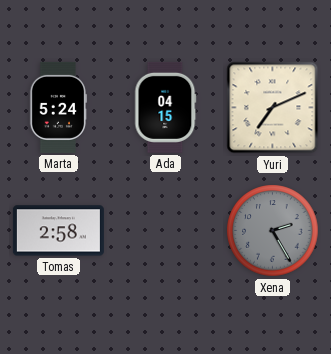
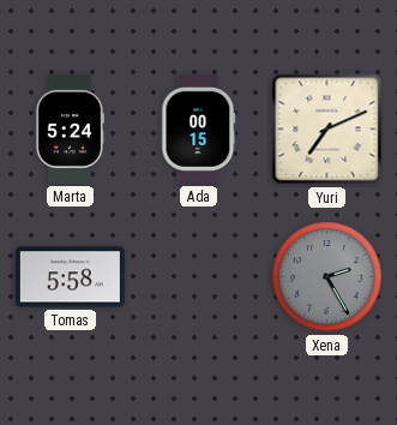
Ada: 04:15 -> 00:15 (199, 128)
Tomas: 2:58 -> 5:58 (70, 277)
